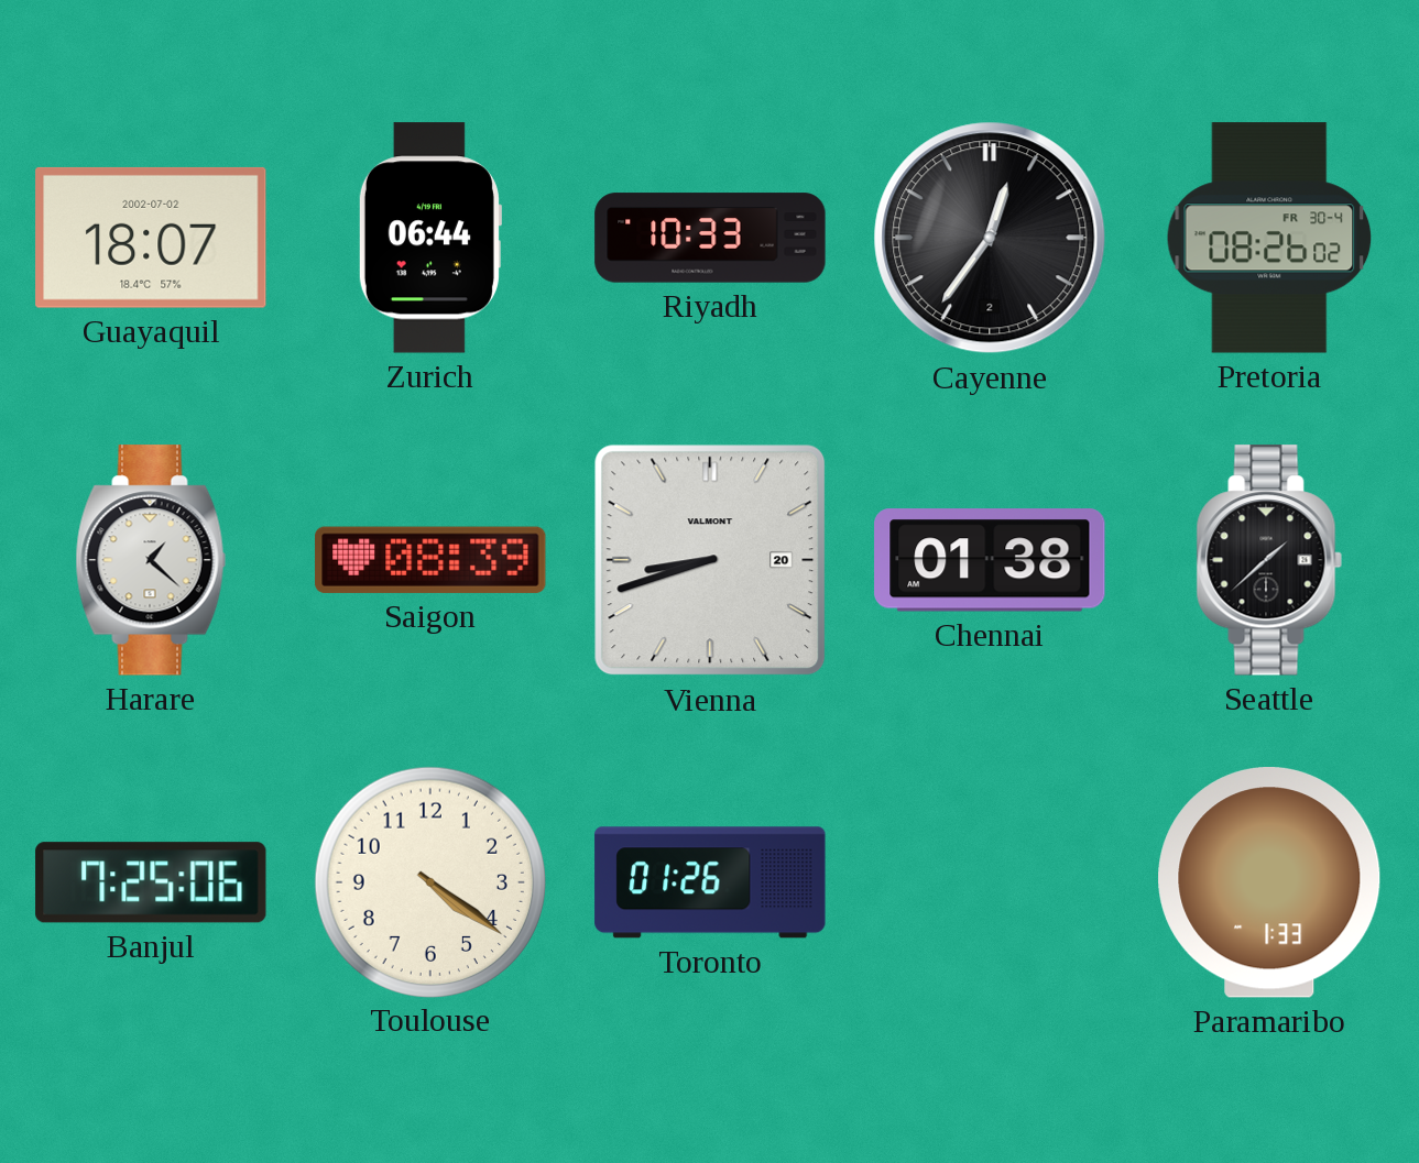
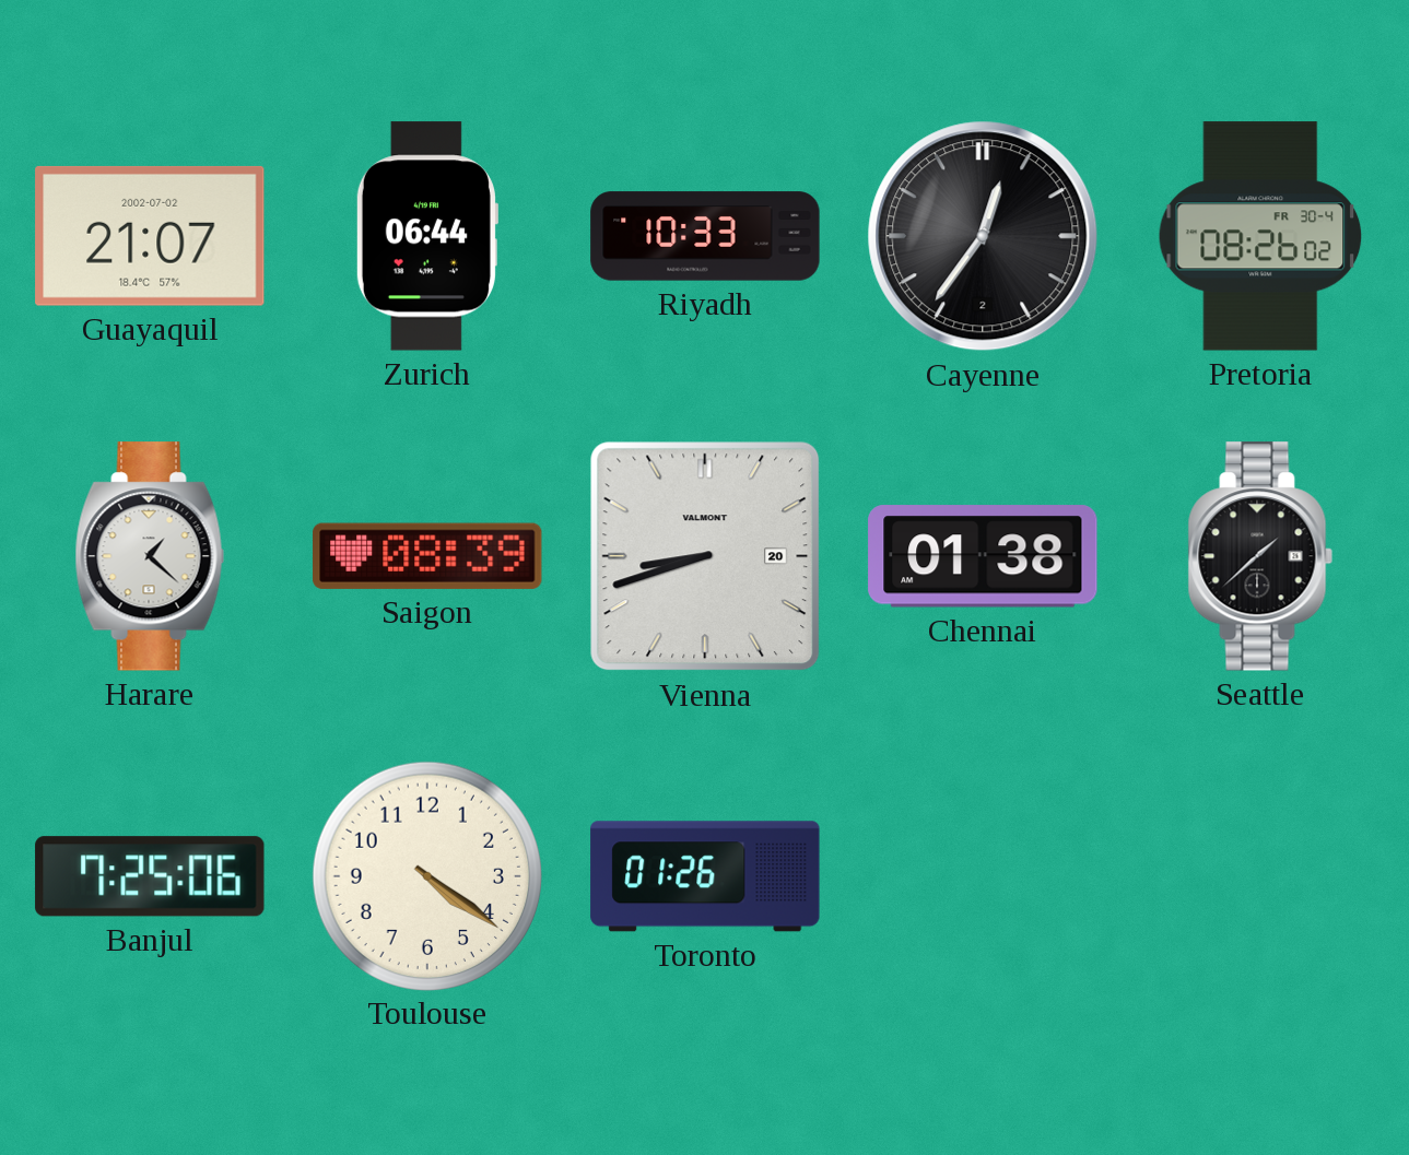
Guayaquil: 18:07 -> 21:07 (150, 236)
Paramaribo: 1:33 -> none (1269, 884)
